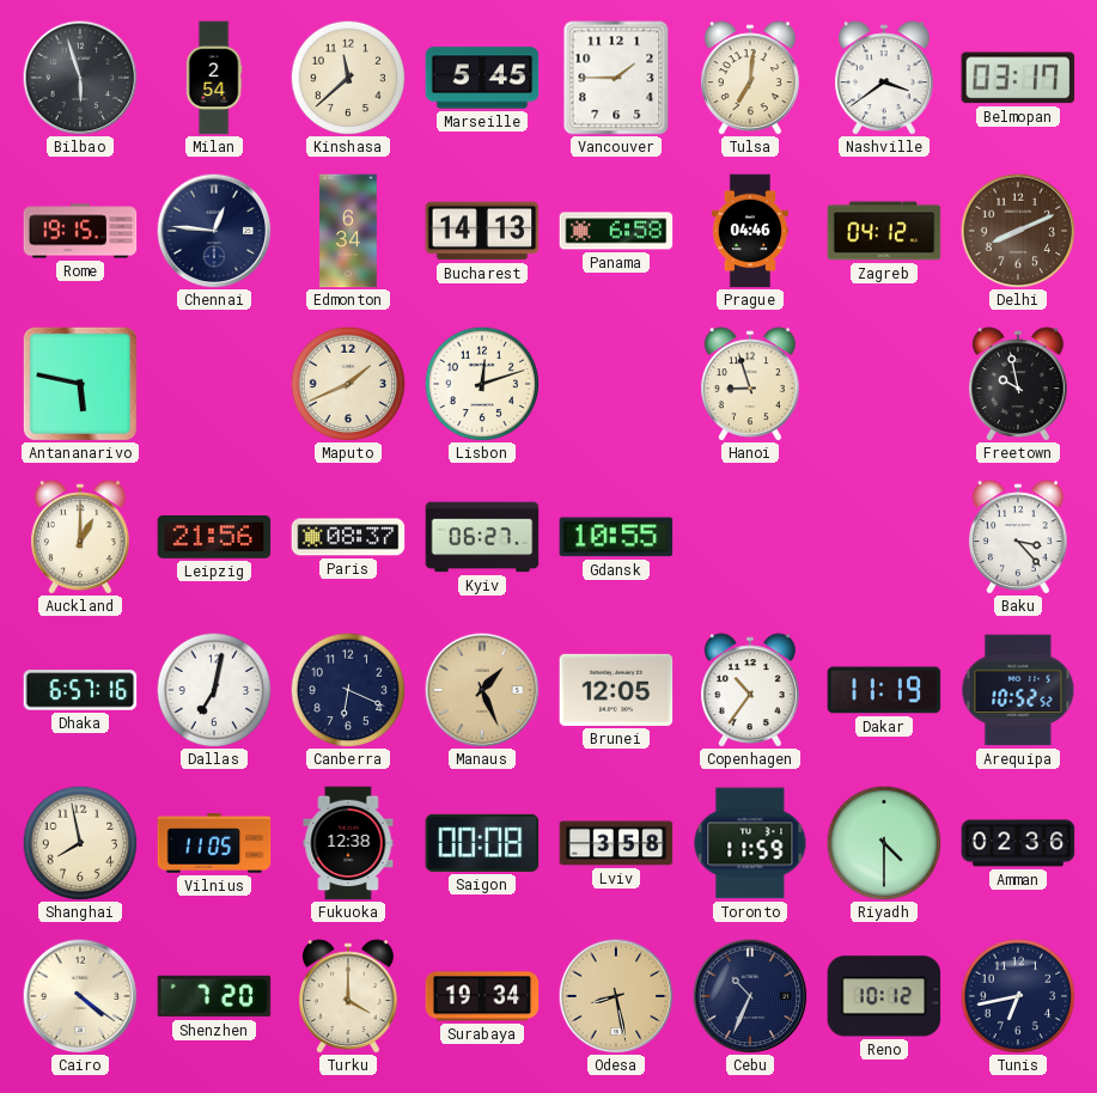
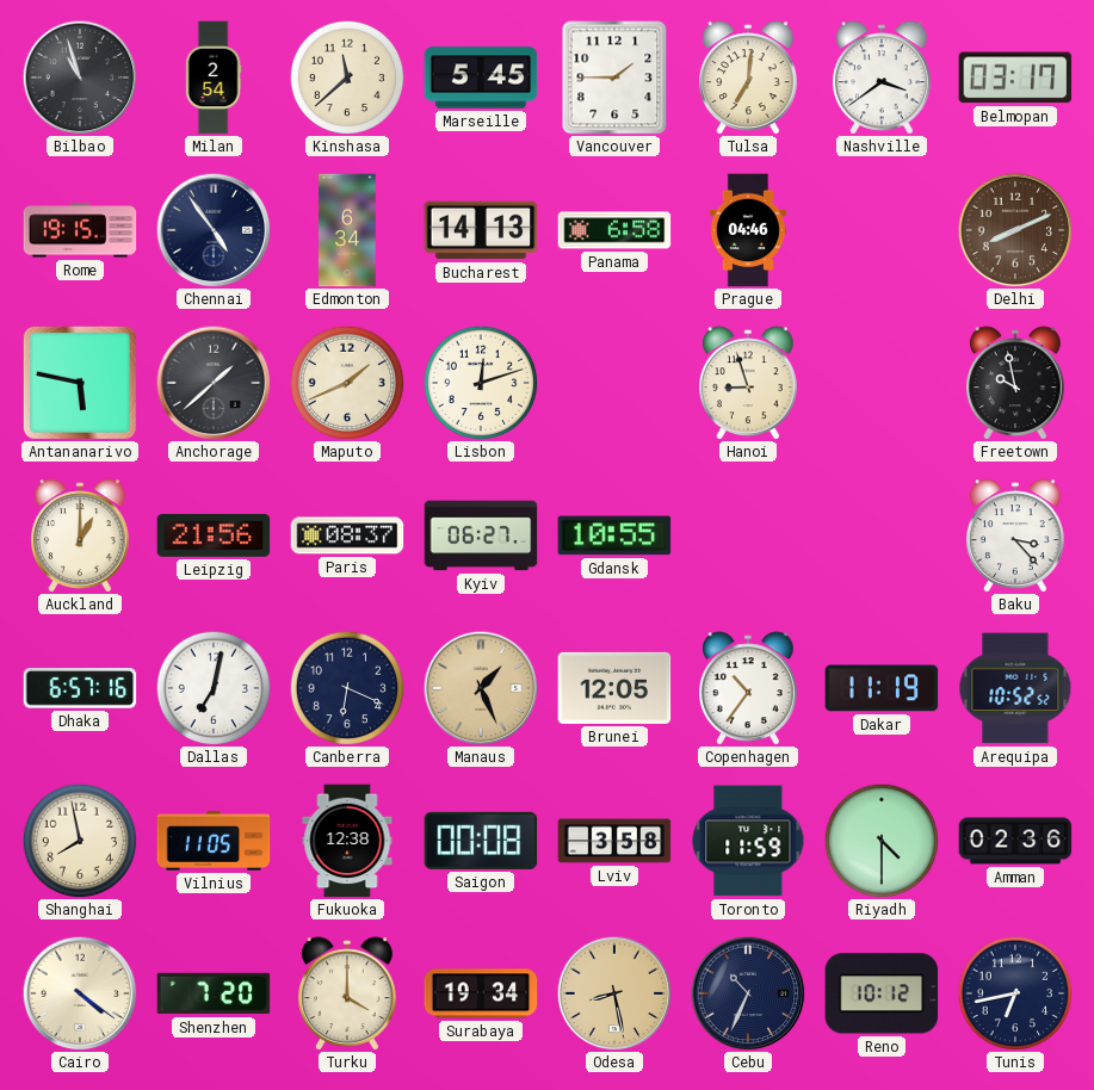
Bilbao: 5:57 -> 10:57 (80, 78)
Chennai: 12:46 -> 4:54 (214, 230)
Zagreb: 04:12 -> none (884, 231)
Anchorage: none -> 1:38 (214, 383)
